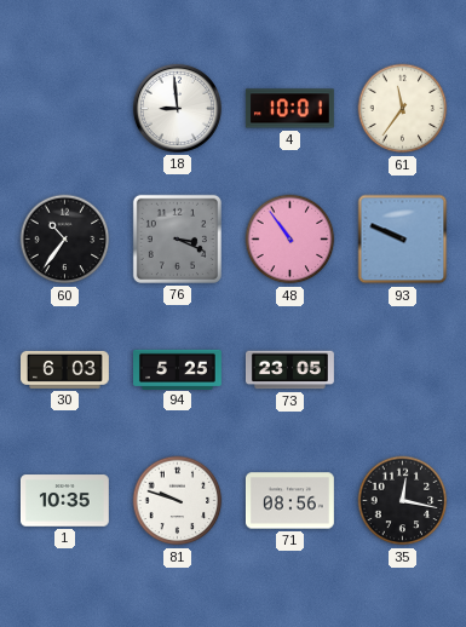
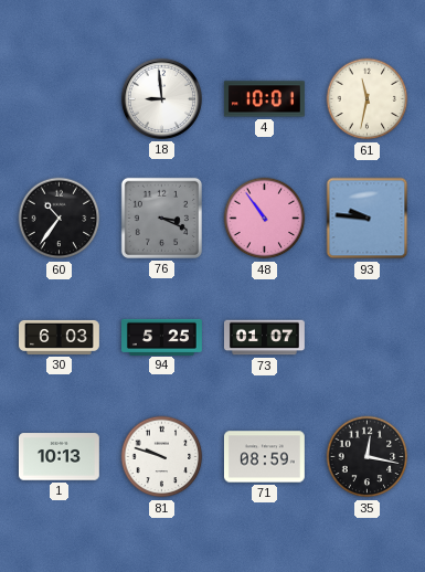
61: 11:36 -> 11:32 (368, 99)
93: 9:49 -> 9:46 (368, 219)
73: 23:05 -> 01:07 (265, 338)
1: 10:35 -> 10:13 (59, 457)
71: 08:56 -> 08:59 (264, 457)
